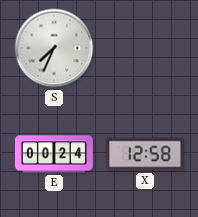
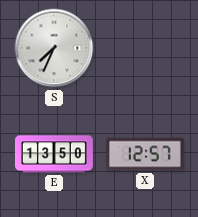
E: 00:24 -> 13:50 (54, 154)
X: 12:58 -> 12:57 (145, 154)
